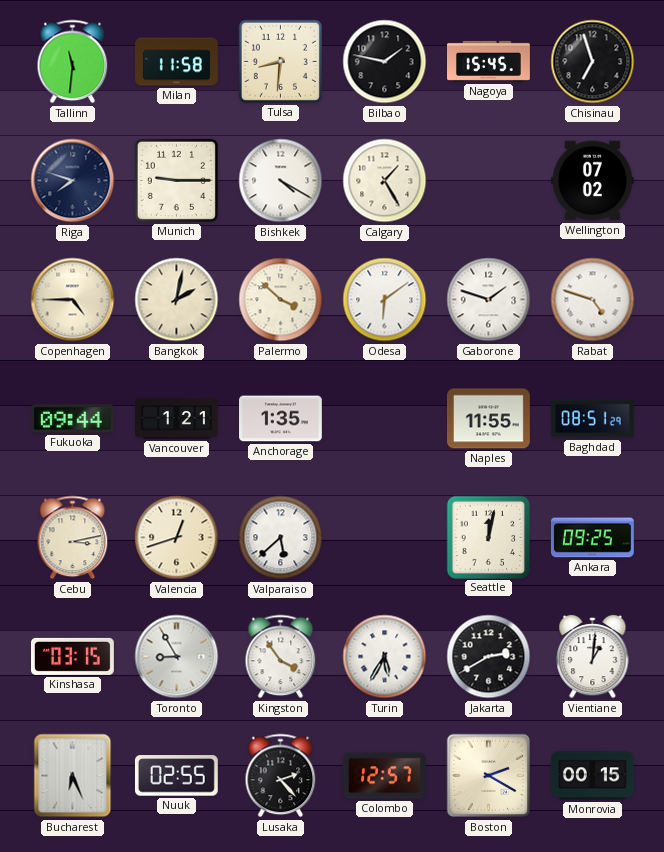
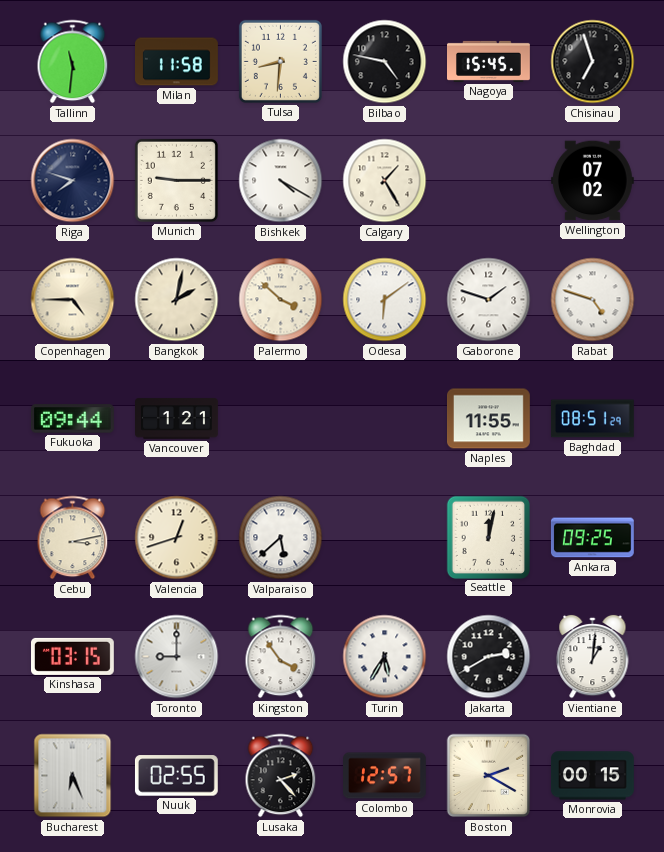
Bilbao: 1:47 -> 4:47 (385, 62)
Anchorage: 1:35 -> none (281, 419)
Toronto: 8:55 -> 9:00 (177, 657)
